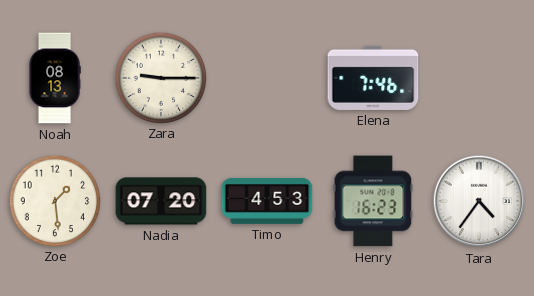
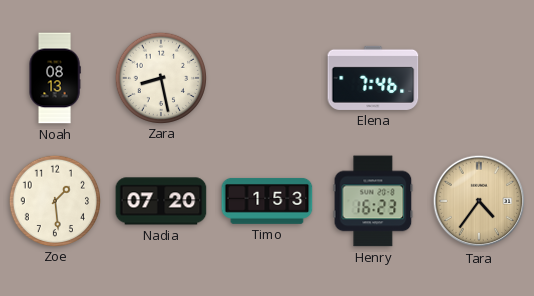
Zara: 9:15 -> 8:28 (160, 77)
Timo: 4:53 -> 1:53 (267, 201)
Tara dial: white -> champagne (479, 201)
